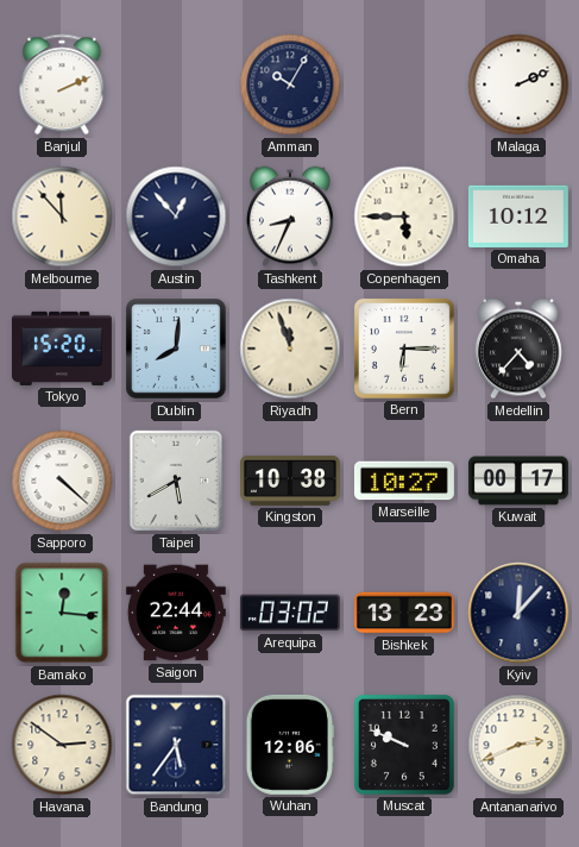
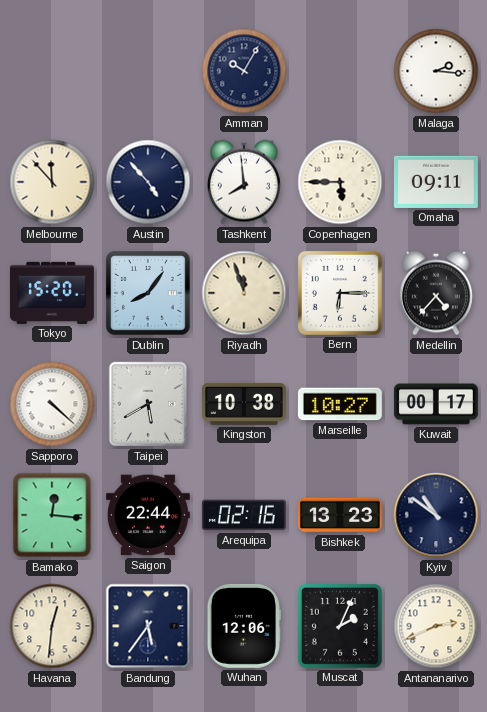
Banjul: 2:11 -> none (62, 84)
Malaga: 2:11 -> 2:16 (436, 71)
Austin: 12:53 -> 4:53 (148, 182)
Tashkent: 8:34 -> 7:59 (244, 182)
Omaha: 10:12 -> 09:11 (436, 182)
Dublin: 8:01 -> 8:06 (148, 293)
Arequipa: 03:02 -> 02:16 (244, 515)
Kyiv: 12:07 -> 10:51 (436, 515)
Havana: 2:51 -> 12:31 (52, 626)
Muscat: 9:49 -> 2:04 (340, 626)
